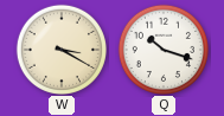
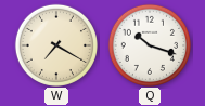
W: 3:20 -> 7:20 (55, 44)
